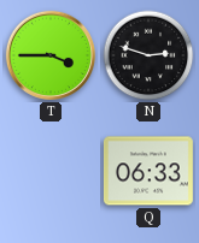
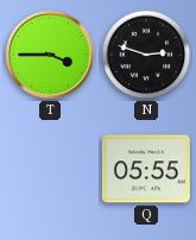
Q: 06:33 -> 05:55 (146, 169)
